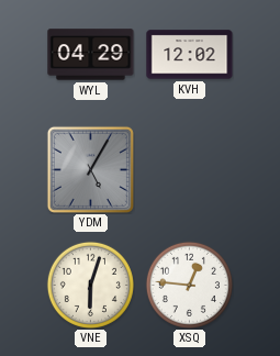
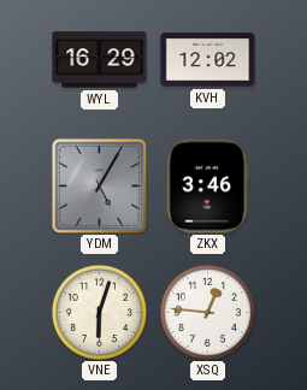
WYL: 04:29 -> 16:29 (100, 60)
ZKX: none -> 3:46 (207, 187)
